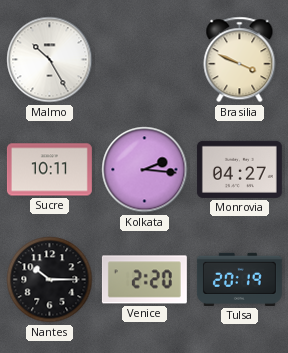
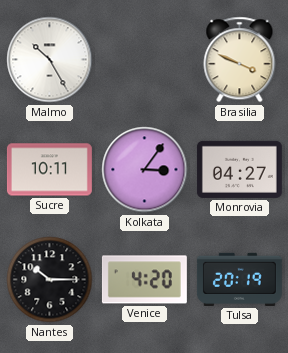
Kolkata: 2:16 -> 3:06 (145, 170)
Venice: 2:20 -> 4:20 (144, 280)
